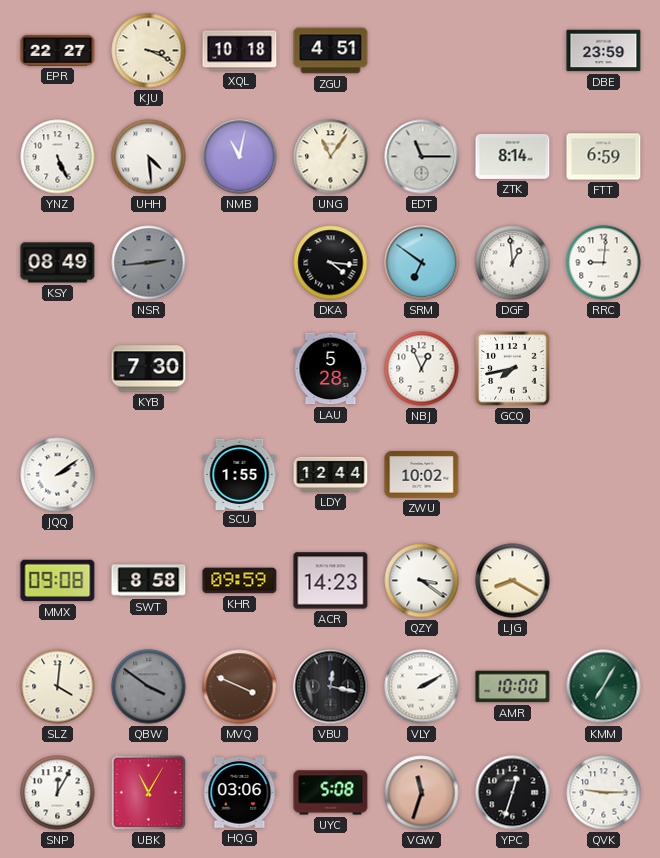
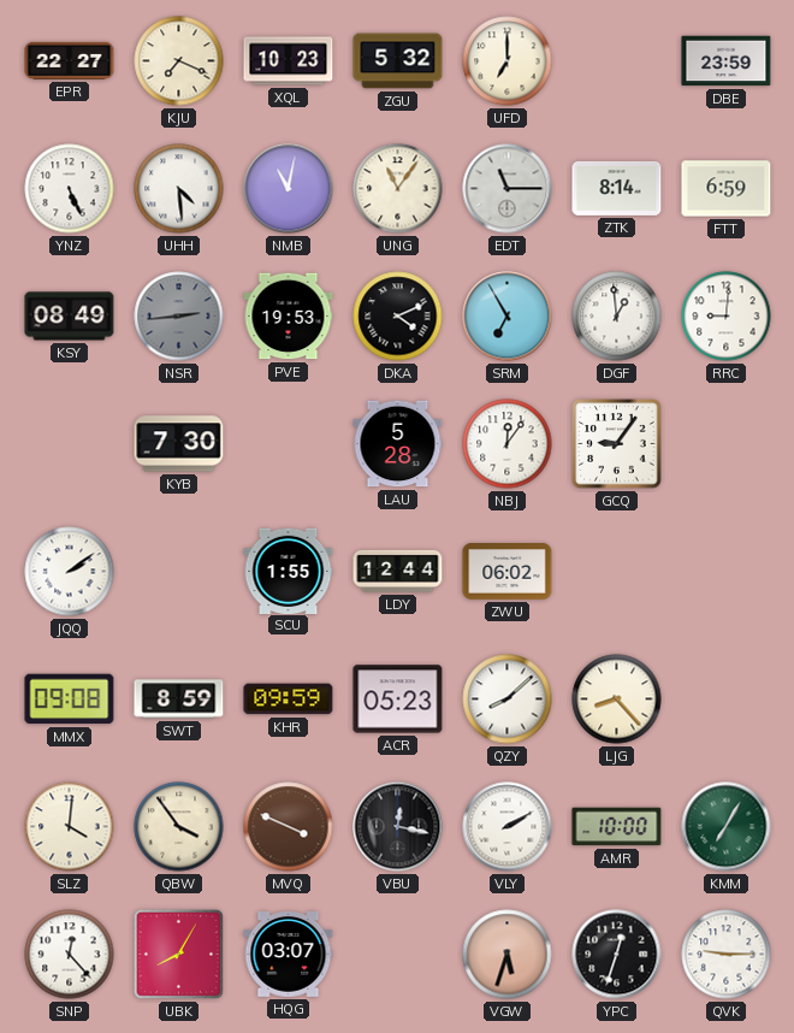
KJU: 3:19 -> 7:19 (179, 61)
XQL: 10:18 -> 10:23 (289, 61)
ZGU: 4:51 -> 5:32 (398, 61)
UFD: none -> 7:00 (508, 61)
PVE: none -> 19:53 (289, 317)
DKA: 4:16 -> 4:11 (398, 317)
SRM: 6:51 -> 6:55 (508, 317)
NBJ: 12:56 -> 12:06 (508, 444)
GCQ: 7:43 -> 9:06 (617, 444)
ZWU: 10:02 -> 06:02 (508, 572)
SWT: 8:58 -> 8:59 (179, 700)
ACR: 14:23 -> 05:23 (398, 700)
QZY: 3:21 -> 8:08 (508, 700)
LJG: 8:20 -> 8:23 (617, 700)
QBW: 3:51 -> 3:54 (179, 827)
QBW dial: grey -> cream (179, 827)
SNP: 12:05 -> 12:23 (70, 955)
UBK: 11:05 -> 8:05 (178, 954)
HQG: 03:06 -> 03:07 (289, 955)
UYC: 5:08 -> none (331, 793)
VGW: 11:33 -> 5:33 (508, 955)
